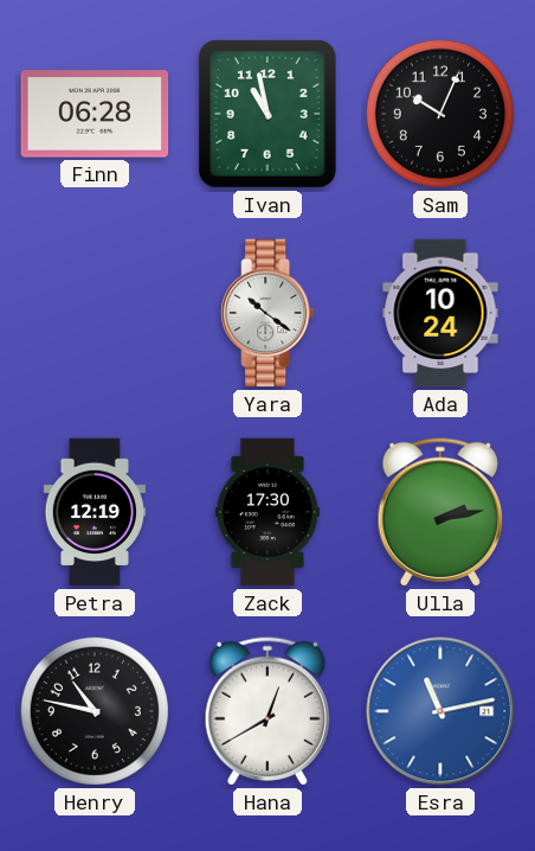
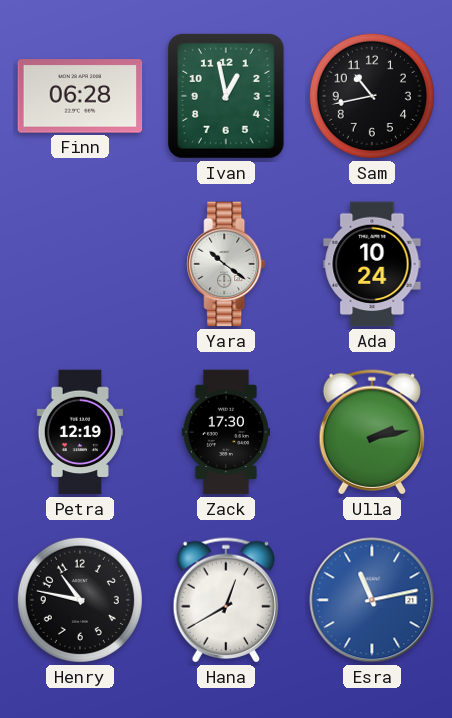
Ivan: 10:58 -> 12:58 (226, 97)
Sam: 10:04 -> 10:43 (372, 96)
